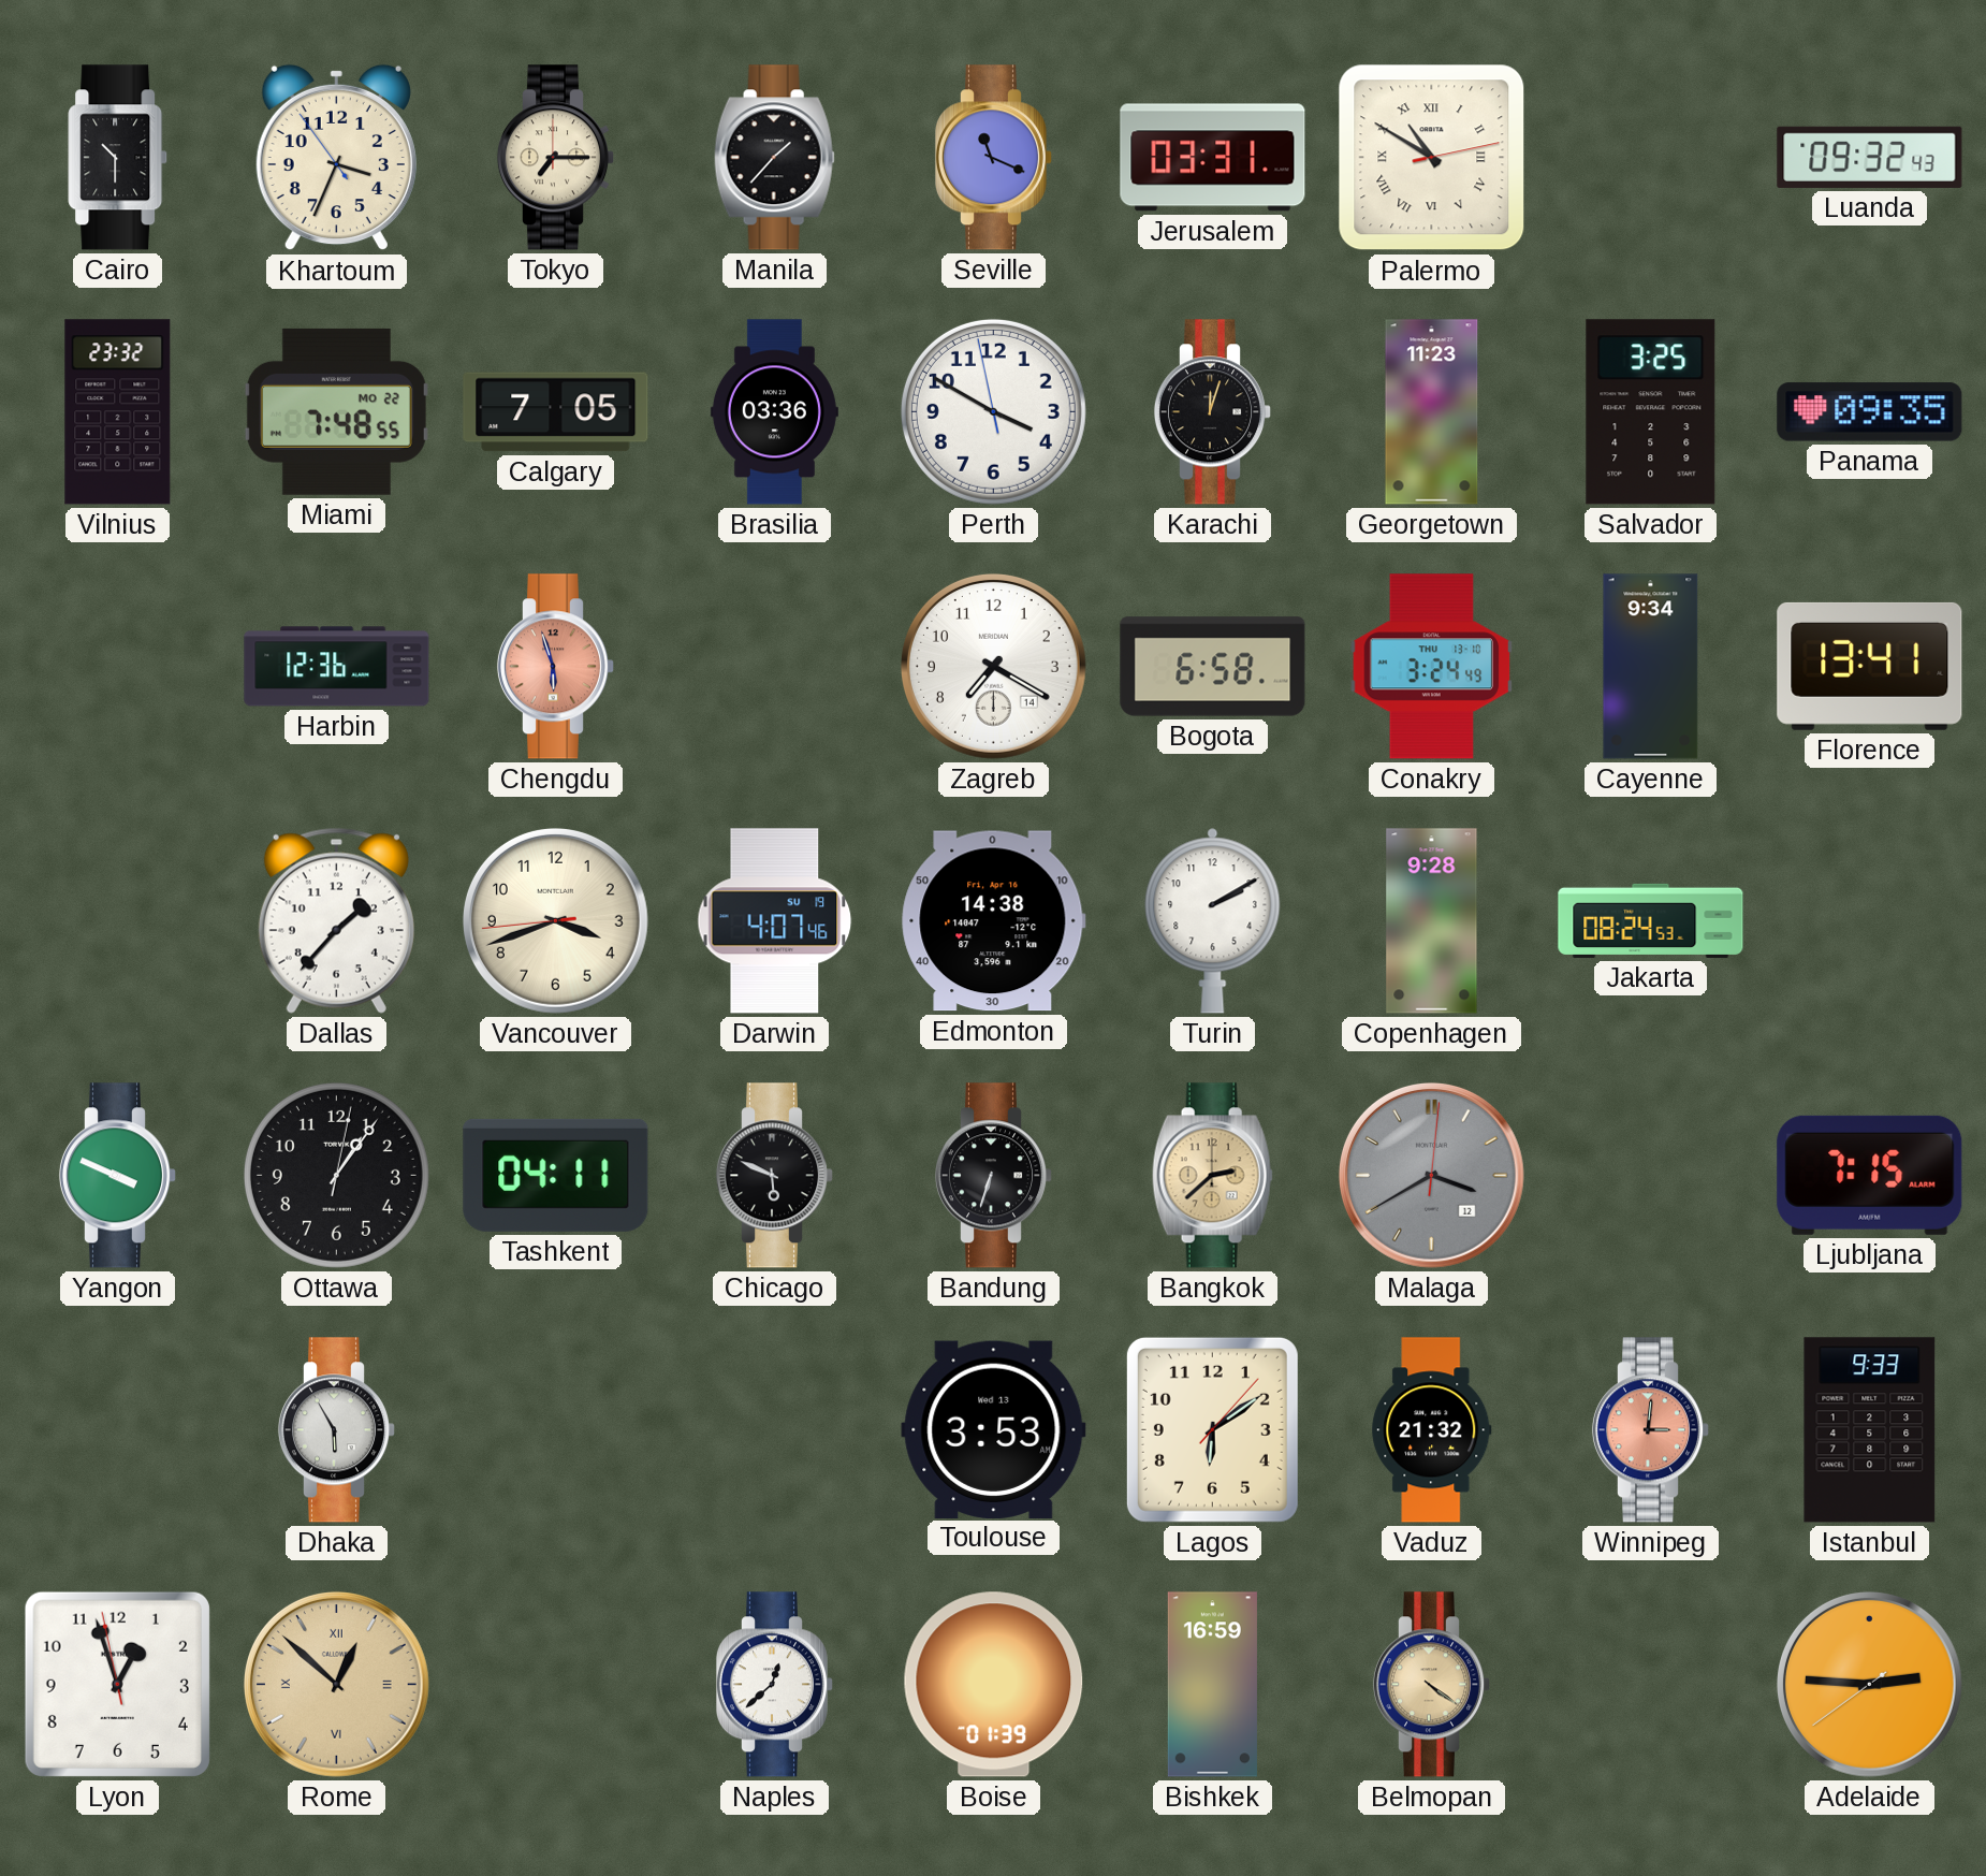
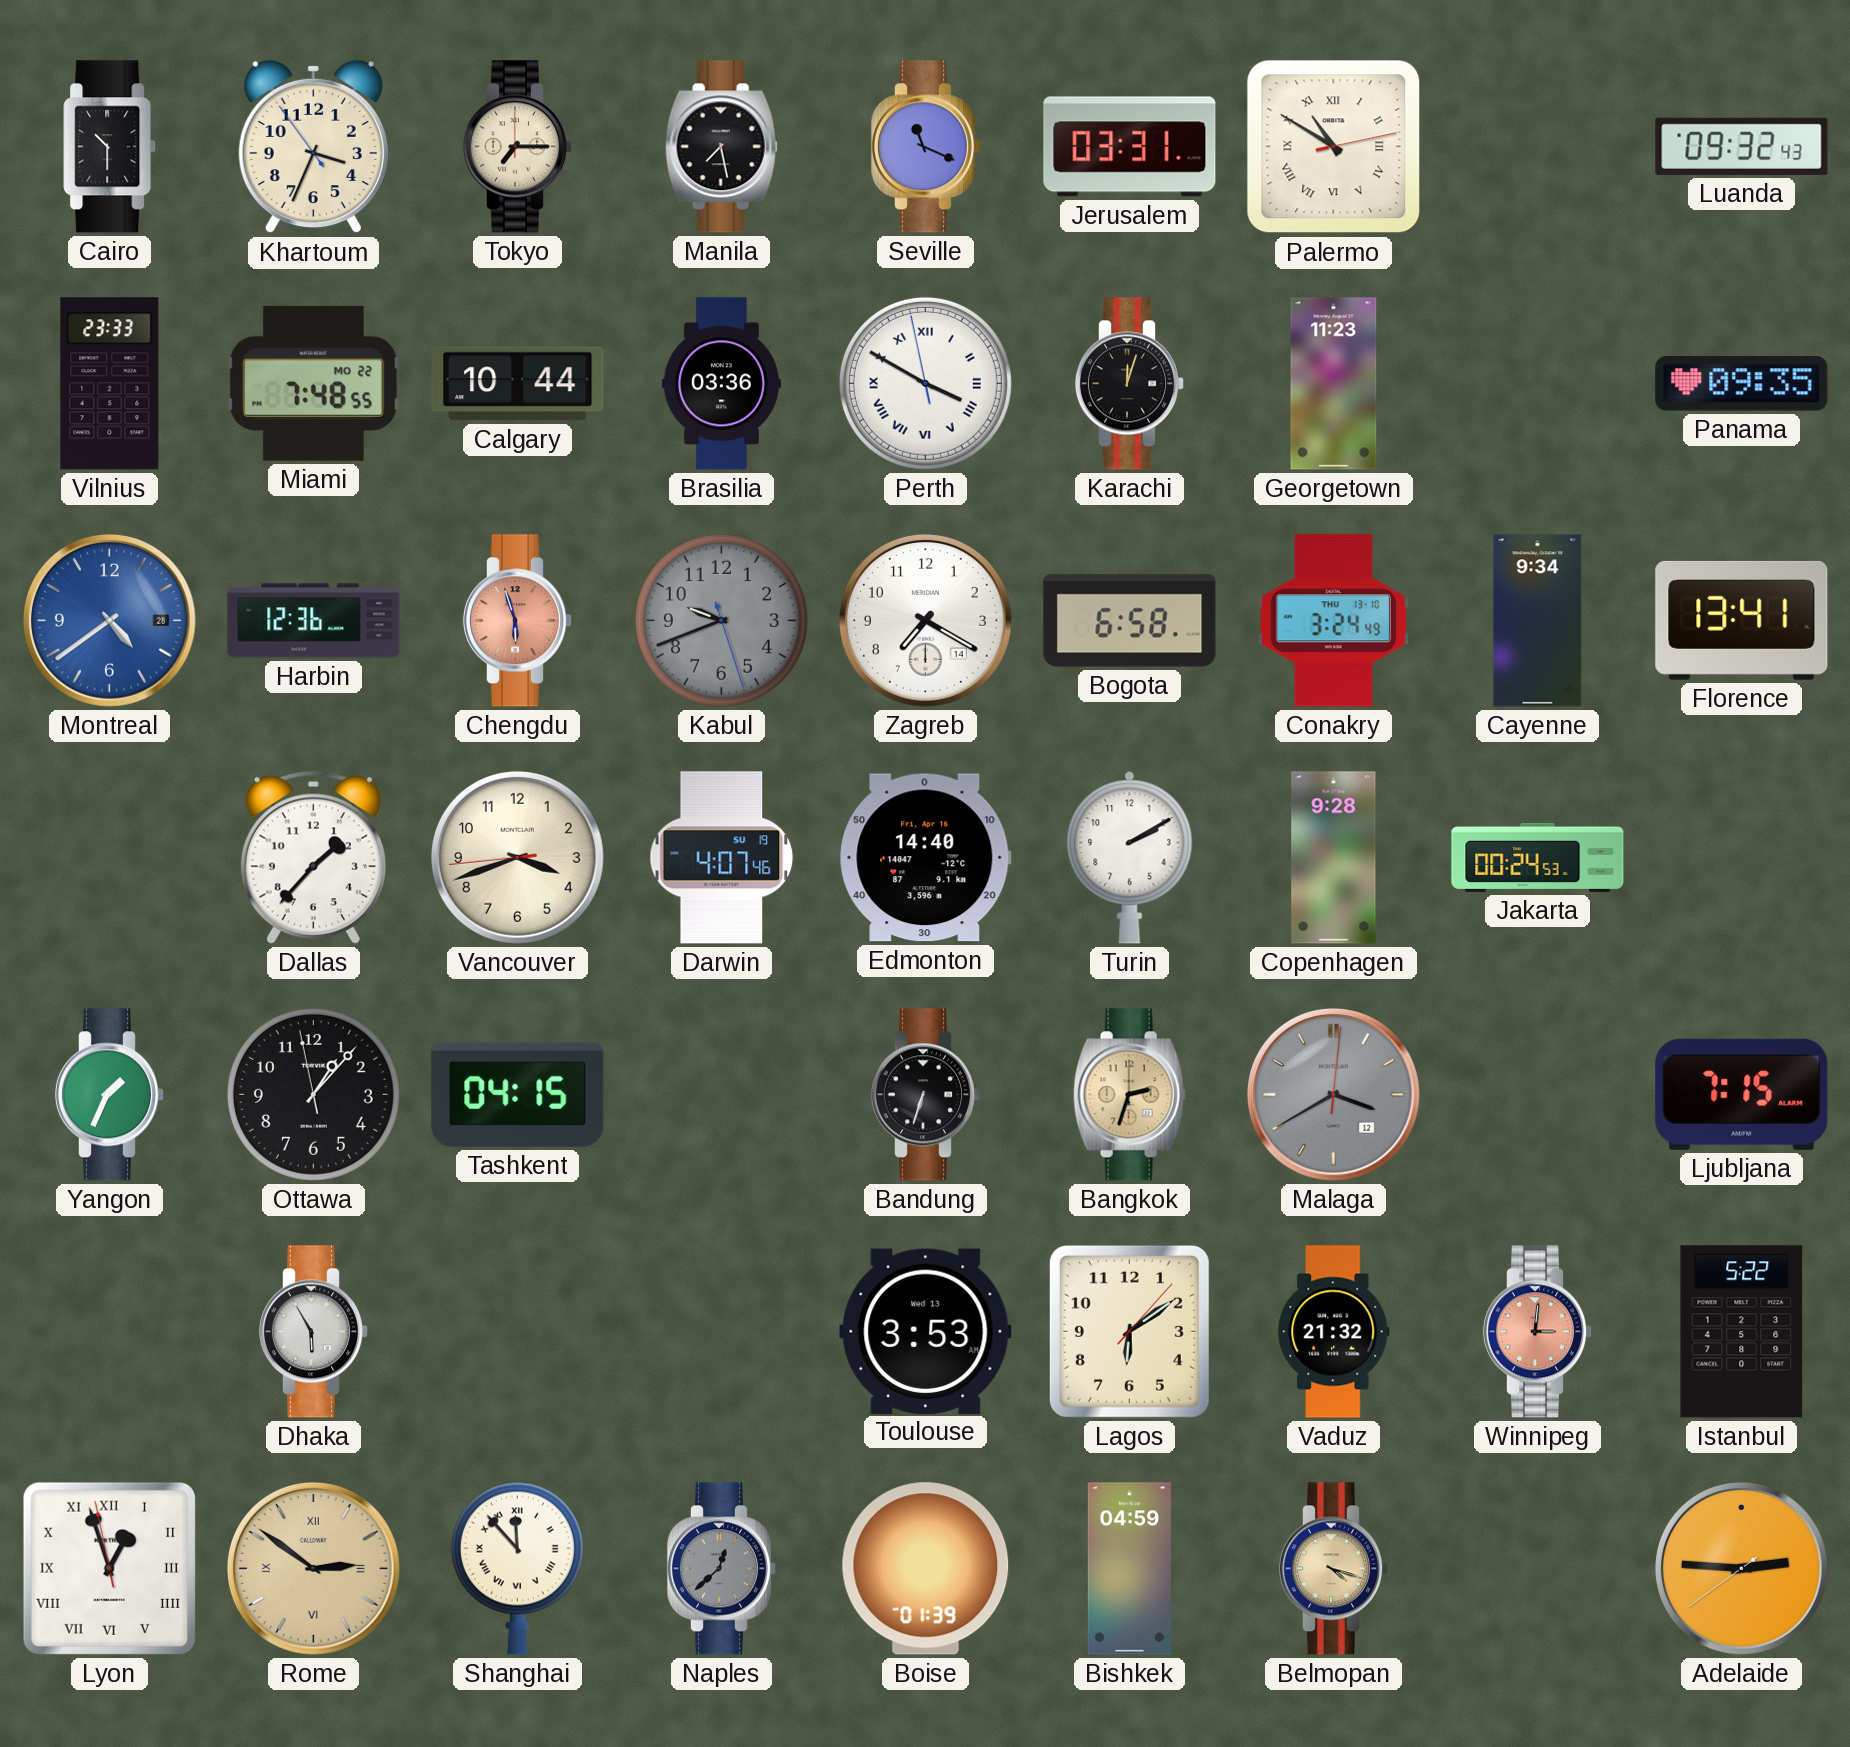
Manila: 1:37 -> 7:28 (721, 147)
Vilnius: 23:32 -> 23:33 (110, 384)
Calgary: 7:05 -> 10:44 (518, 384)
Perth numerals: Arabic -> Roman (925, 383)
Salvador: 3:25 -> none (1651, 412)
Montreal: none -> 4:39 (109, 620)
Kabul: none -> 9:41 (721, 620)
Edmonton: 14:38 -> 14:40 (926, 858)
Jakarta: 08:24 -> 00:24 (1538, 857)
Yangon: 3:49 -> 1:34 (109, 1095)
Ottawa: 1:06:02 -> 1:06:58 (313, 1094)
Tashkent: 04:11 -> 04:15 (518, 1094)
Chicago: 5:49 -> none (774, 1176)
Bangkok: 2:38 -> 2:33 (1129, 1095)
Istanbul: 9:33 -> 5:22 (1742, 1332)
Lyon numerals: Arabic -> Roman (109, 1568)
Rome: 12:52 -> 2:51 (313, 1568)
Shanghai: none -> 11:53 (517, 1568)
Naples dial: white -> grey (721, 1569)
Bishkek: 16:59 -> 04:59 (1129, 1569)
Belmopan: 4:21 -> 4:18 (1333, 1569)
